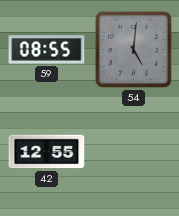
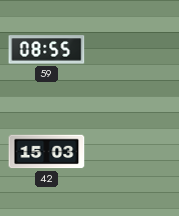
54: 5:01 -> none (133, 49)
42: 12:55 -> 15:03 (47, 152)
